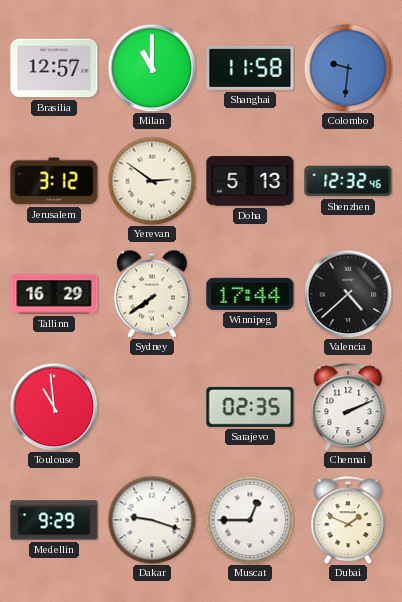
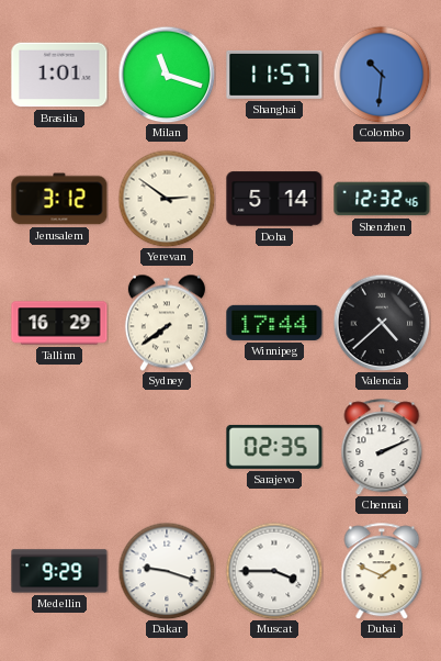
Brasilia: 12:57 -> 1:01 (59, 75)
Milan: 11:00 -> 11:18 (167, 75)
Shanghai: 11:58 -> 11:57 (274, 75)
Colombo: 9:31 -> 10:31 (382, 75)
Doha: 5:13 -> 5:14 (274, 199)
Toulouse: 10:59 -> none (54, 407)
Muscat: 12:45 -> 3:45 (274, 571)
